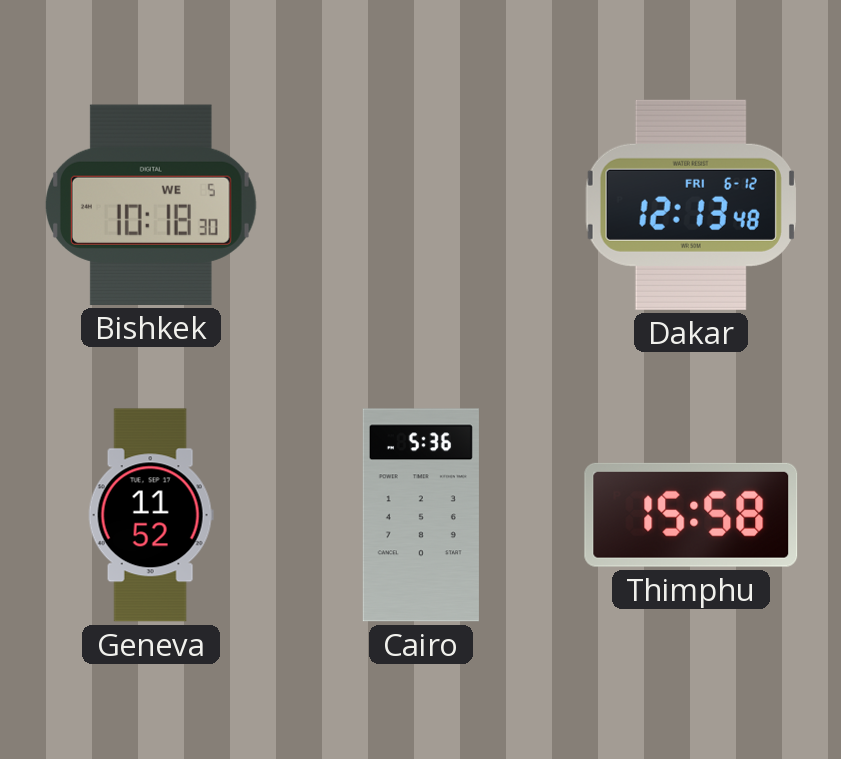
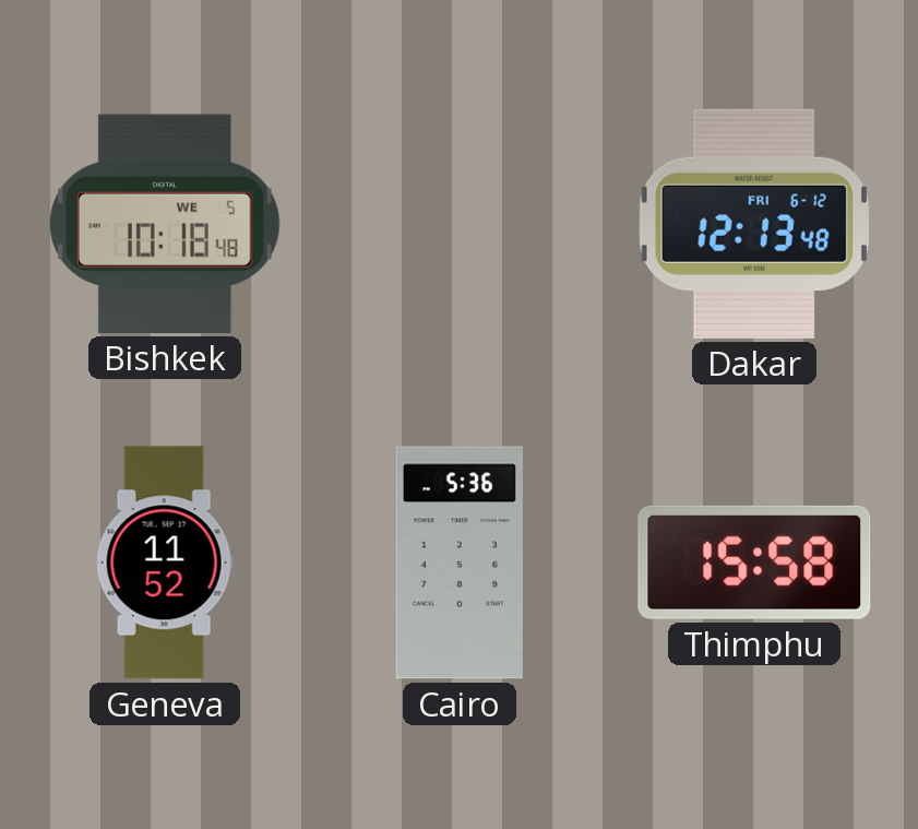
Bishkek: 10:18:30 -> 10:18:48 (165, 224)
